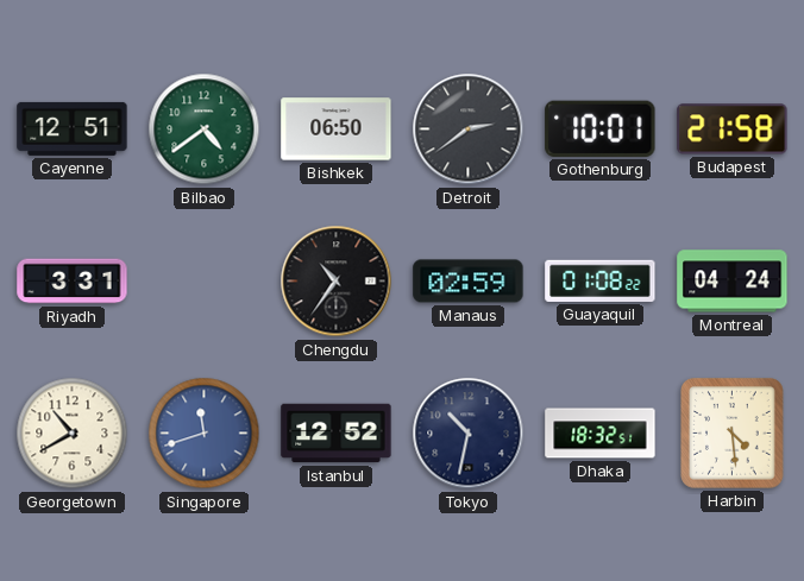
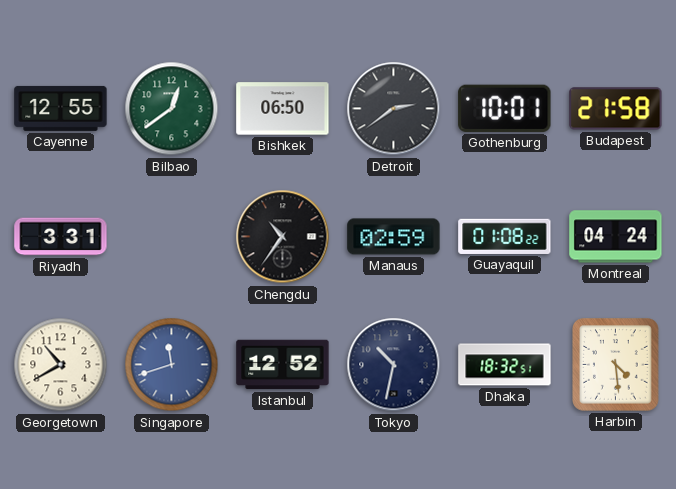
Cayenne: 12:51 -> 12:55 (61, 108)
Bilbao: 4:39 -> 12:39 (172, 109)
